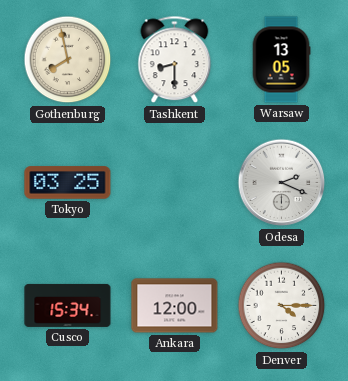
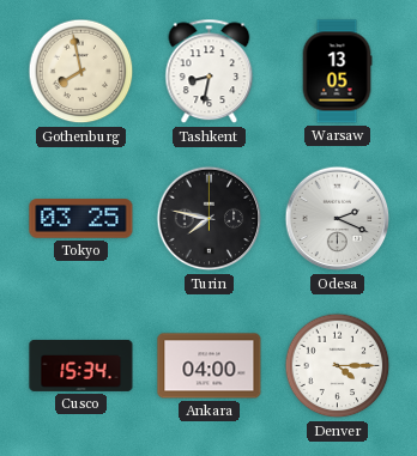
Tashkent: 8:30 -> 8:32 (210, 72)
Turin: none -> 7:47 (210, 219)
Ankara: 12:00 -> 04:00 (210, 366)
